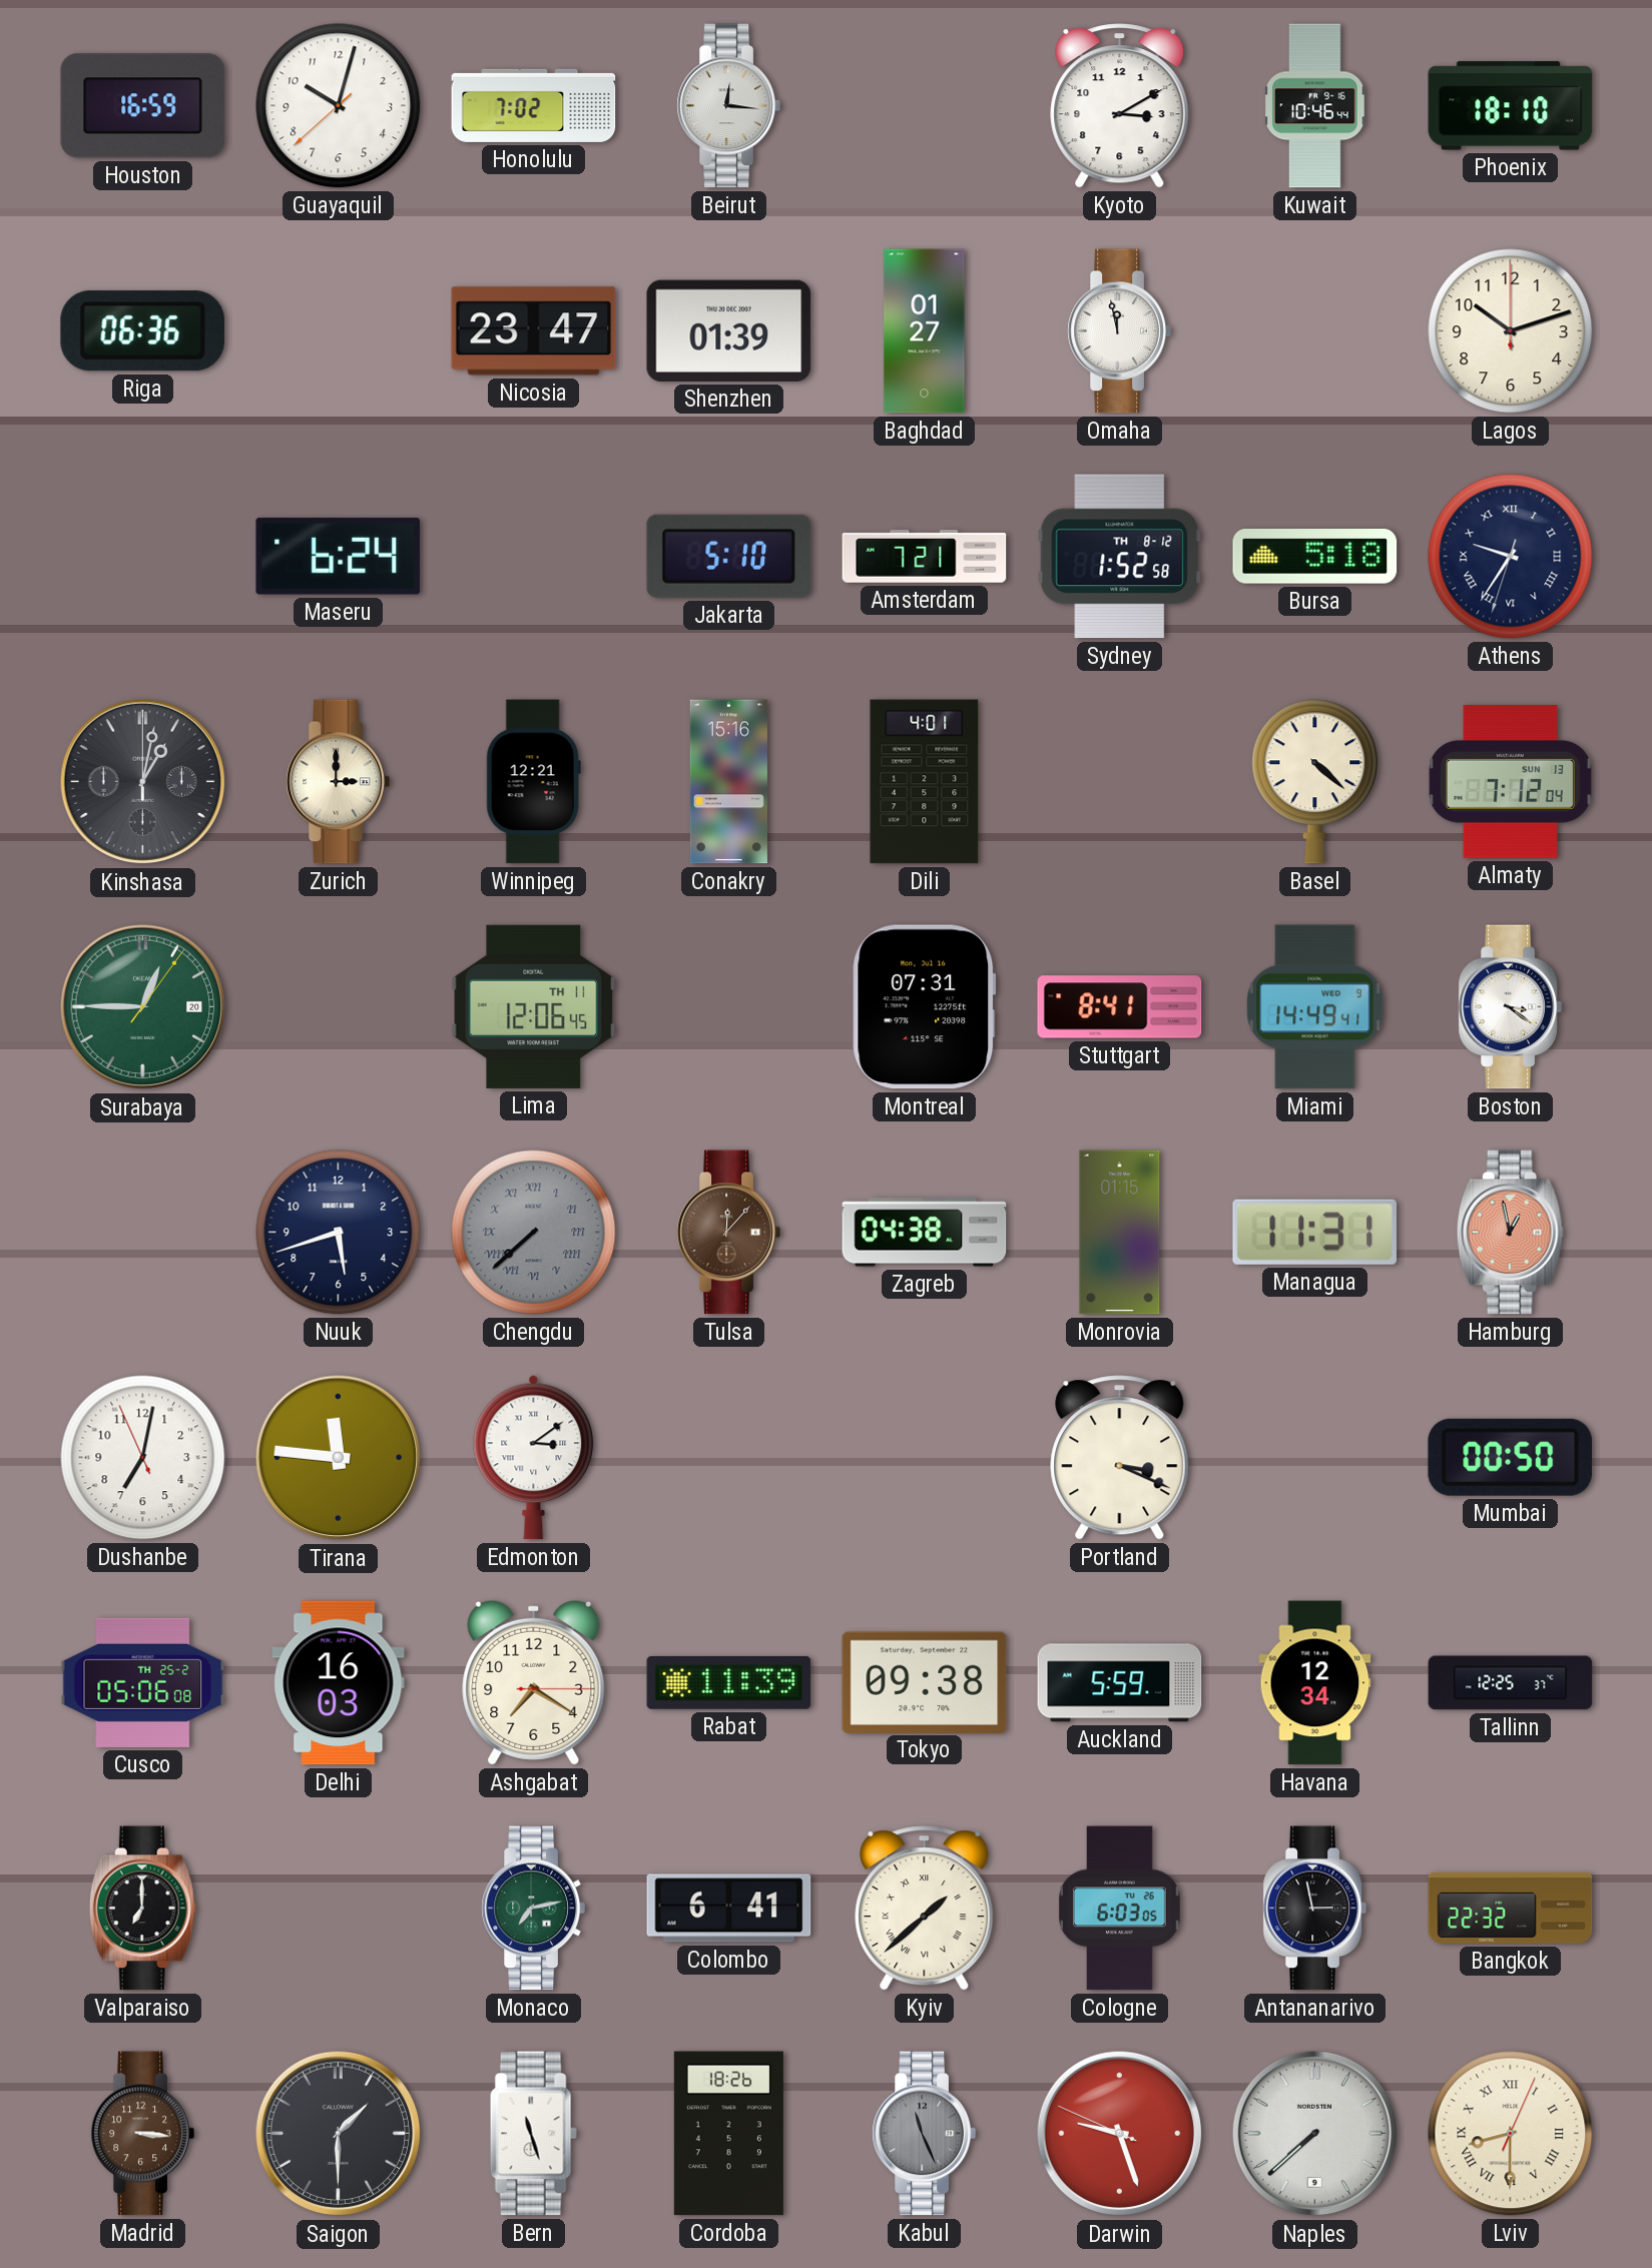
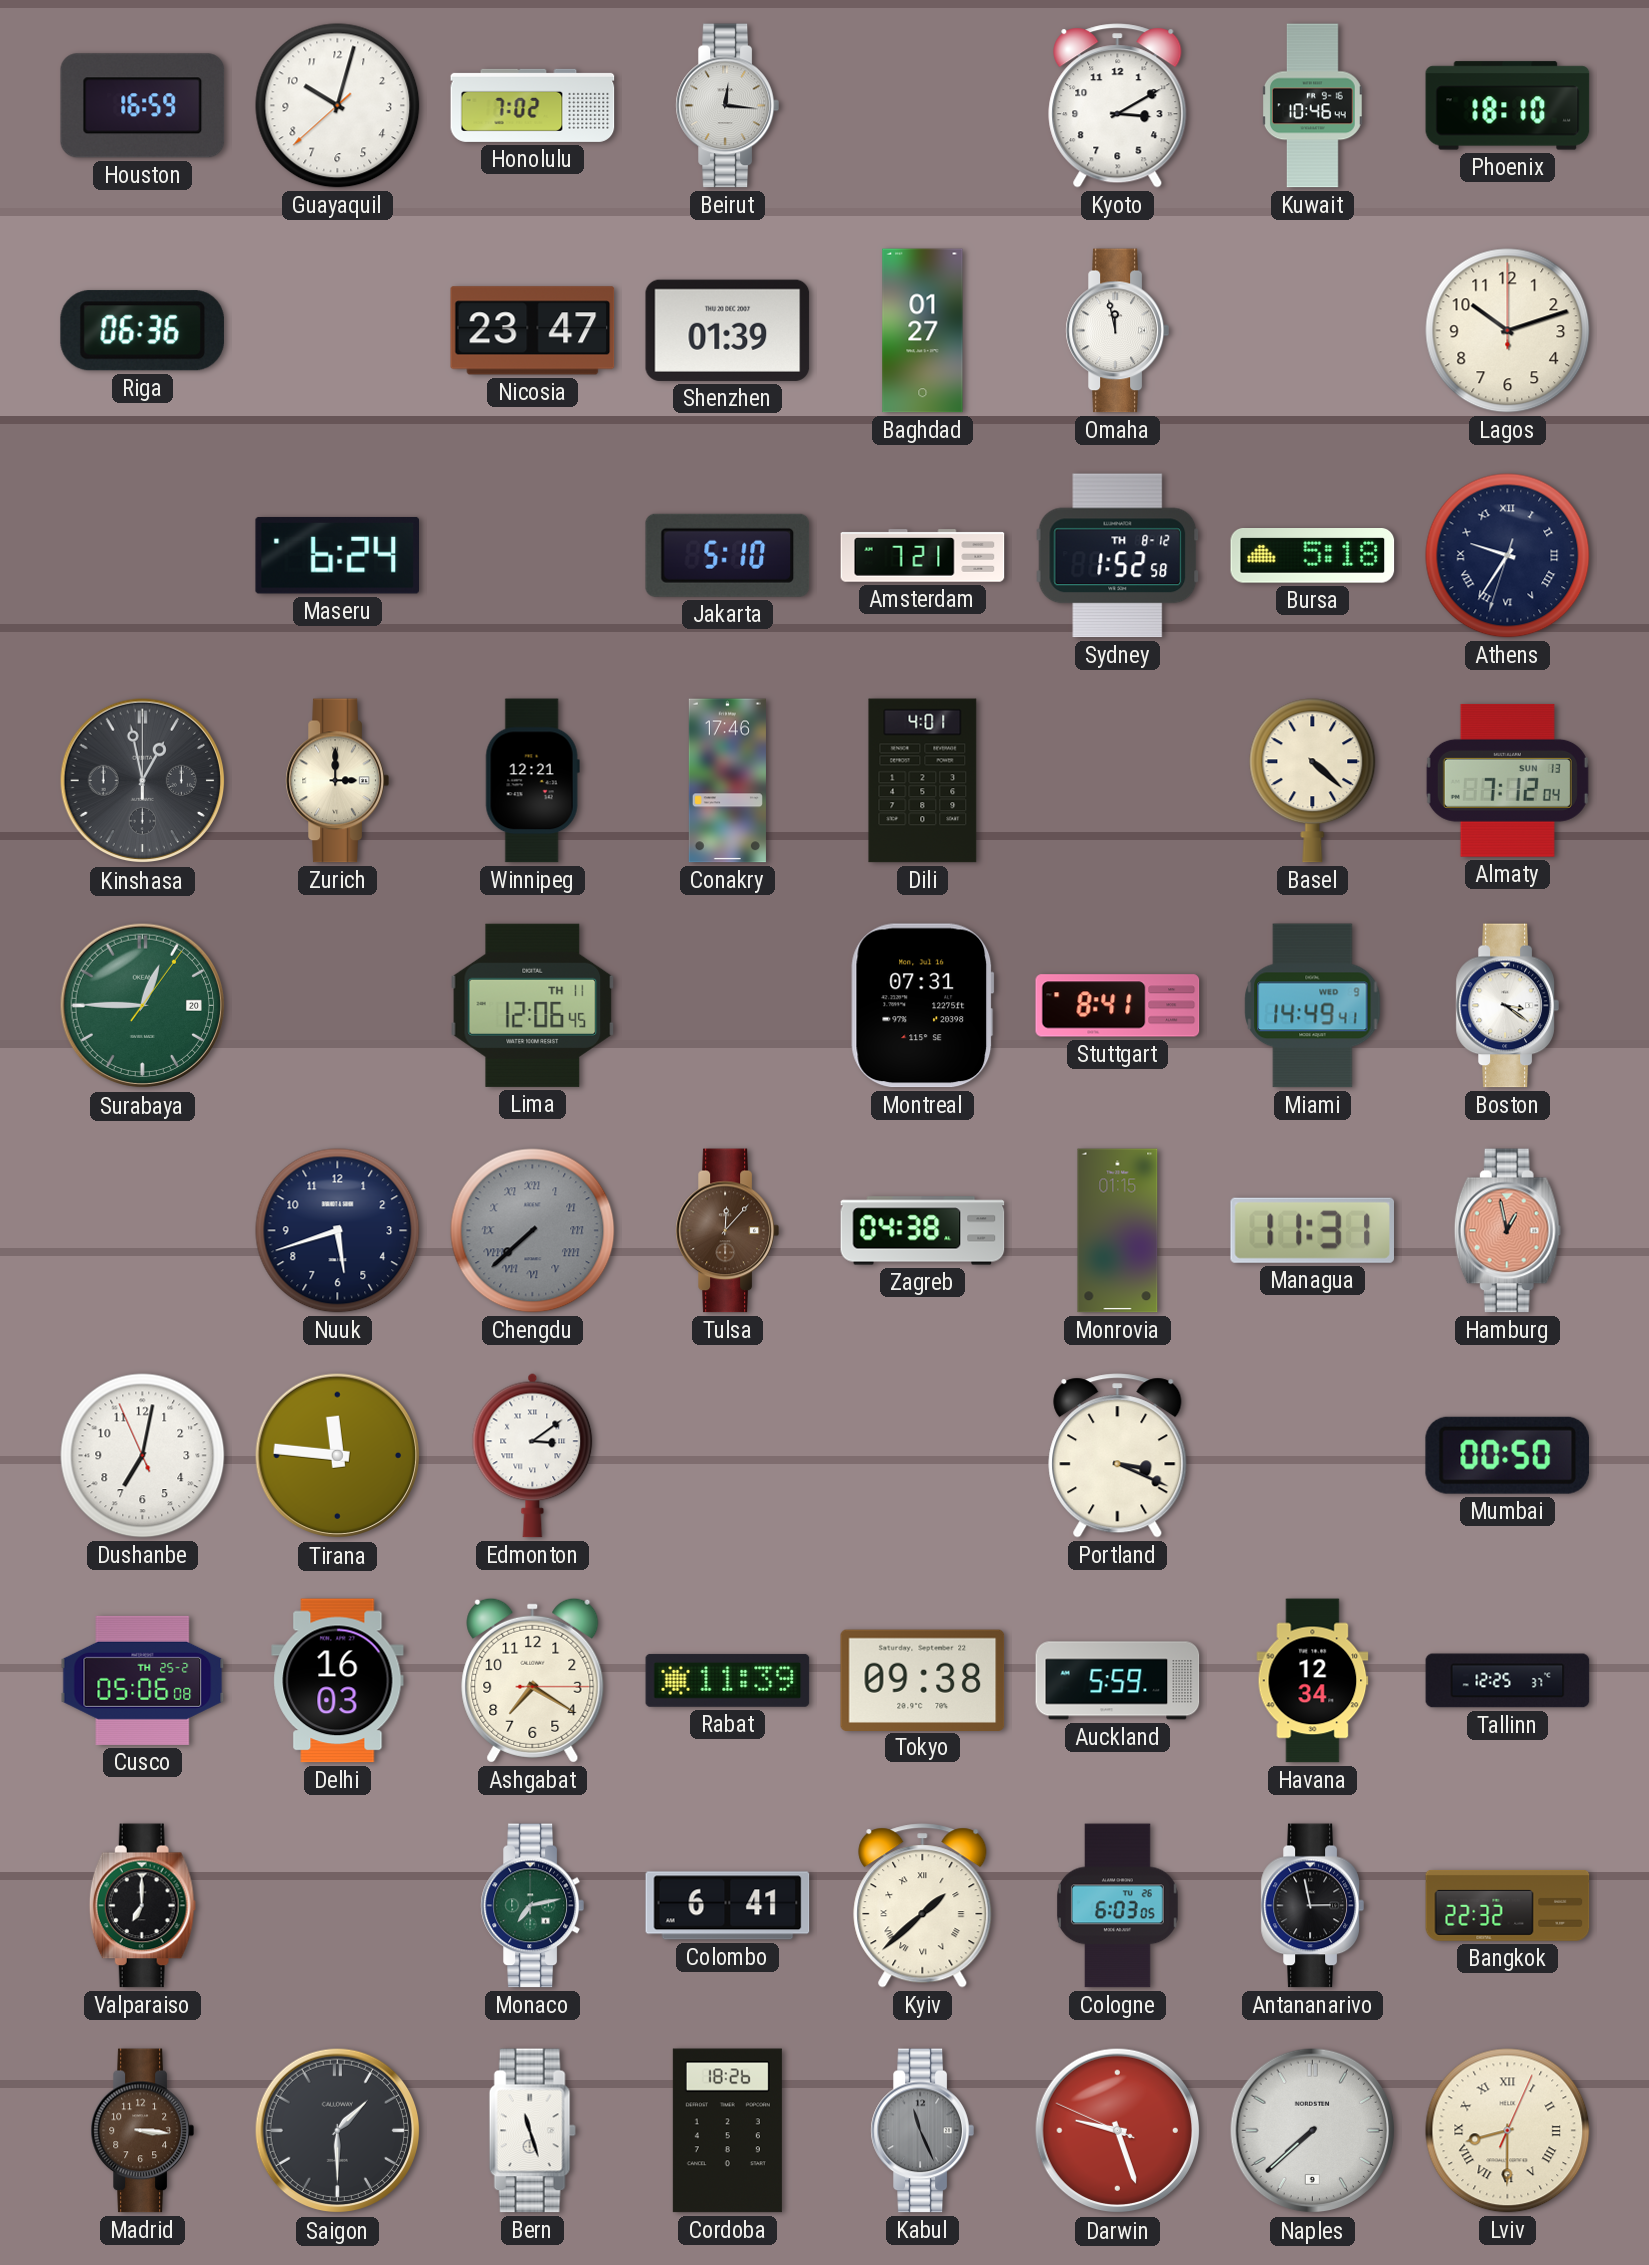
Kinshasa: 1:02 -> 12:58 (143, 781)
Conakry: 15:16 -> 17:46 (727, 781)
